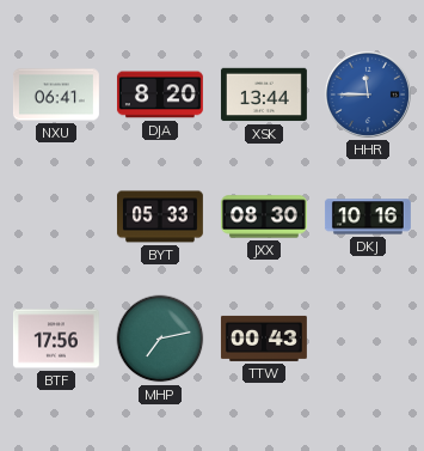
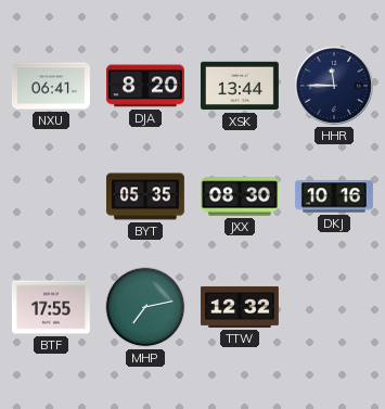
HHR dial: blue -> navy (334, 86)
BYT: 05:33 -> 05:35 (145, 196)
BTF: 17:56 -> 17:55 (51, 307)
TTW: 00:43 -> 12:32 (240, 307)
